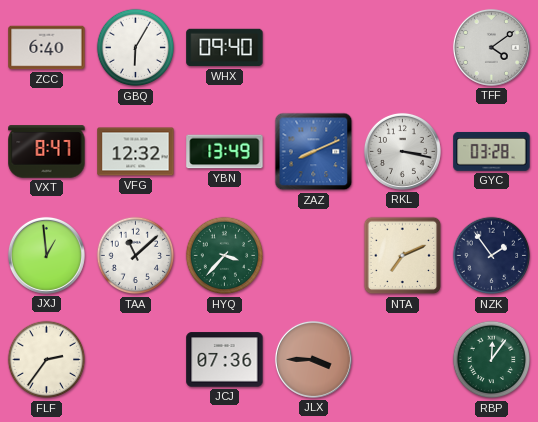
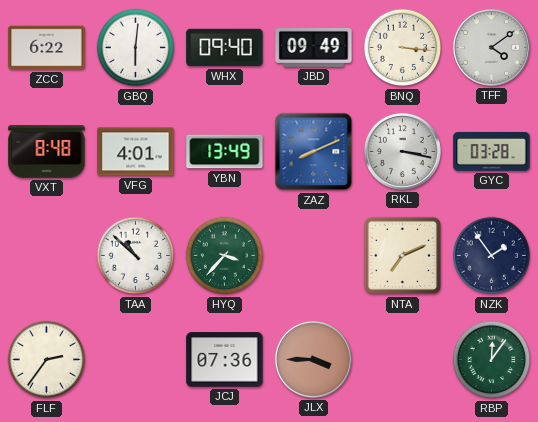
ZCC: 6:40 -> 6:22 (47, 48)
GBQ: 6:05 -> 6:01 (136, 48)
JBD: none -> 09:49 (314, 47)
BNQ: none -> 3:16 (403, 48)
VXT: 8:47 -> 8:48 (47, 152)
VFG: 12:32 -> 4:01 (136, 152)
JXJ: 12:59 -> none (46, 255)
TAA: 11:08 -> 10:52 (136, 256)
